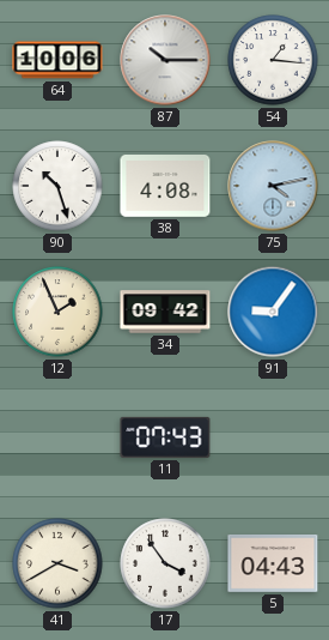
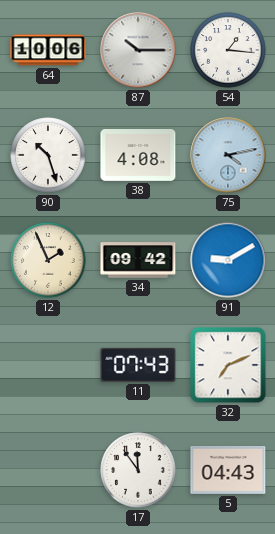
91: 9:06 -> 9:10 (228, 260)
32: none -> 7:11 (228, 365)
41: 3:40 -> none (57, 563)
17: 3:54 -> 11:54 (138, 470)
